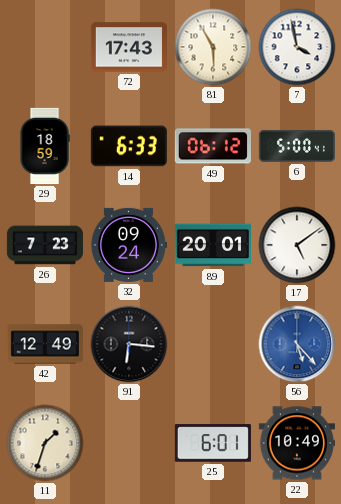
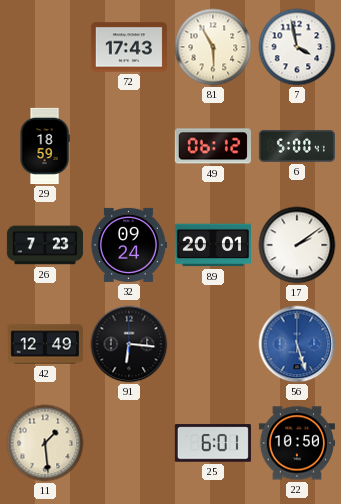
14: 6:33 -> none (129, 146)
17: 5:09 -> 2:09 (297, 245)
56: 5:23 -> 5:27 (297, 344)
11: 1:33 -> 1:29 (45, 443)
22: 10:49 -> 10:50 (297, 443)
